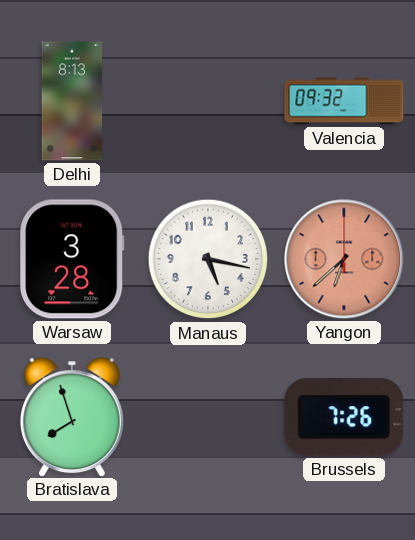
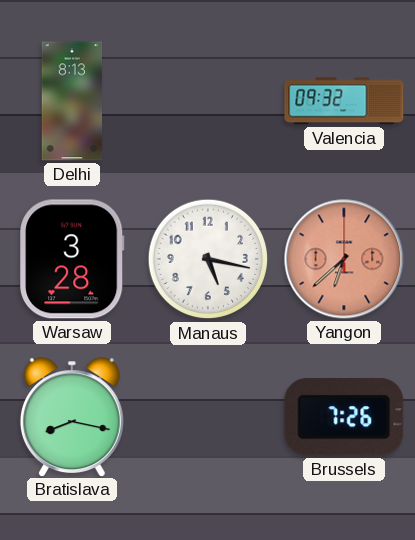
Bratislava: 7:57 -> 8:17 (72, 417)
